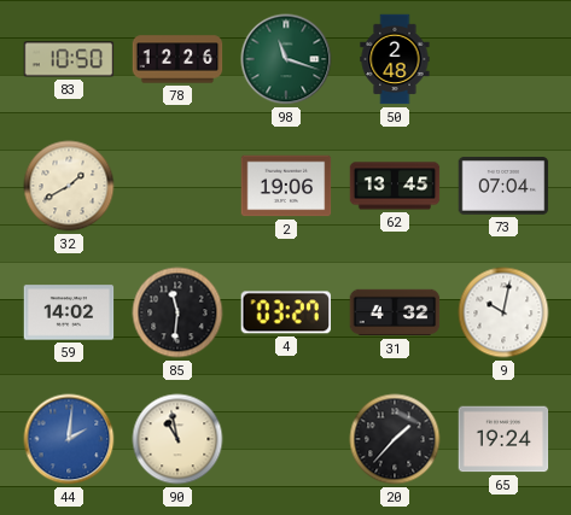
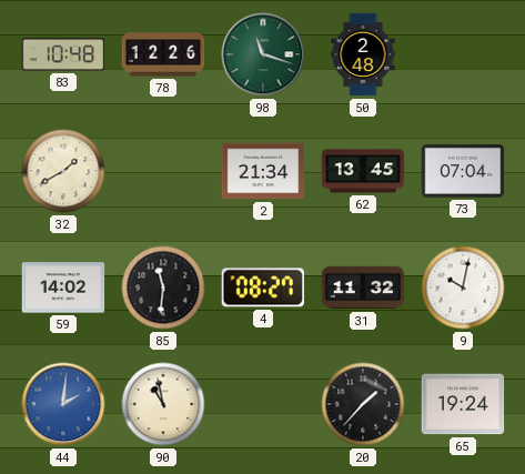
83: 10:50 -> 10:48 (63, 54)
2: 19:06 -> 21:34 (263, 171)
4: 03:27 -> 08:27 (262, 288)
31: 4:32 -> 11:32 (363, 288)
